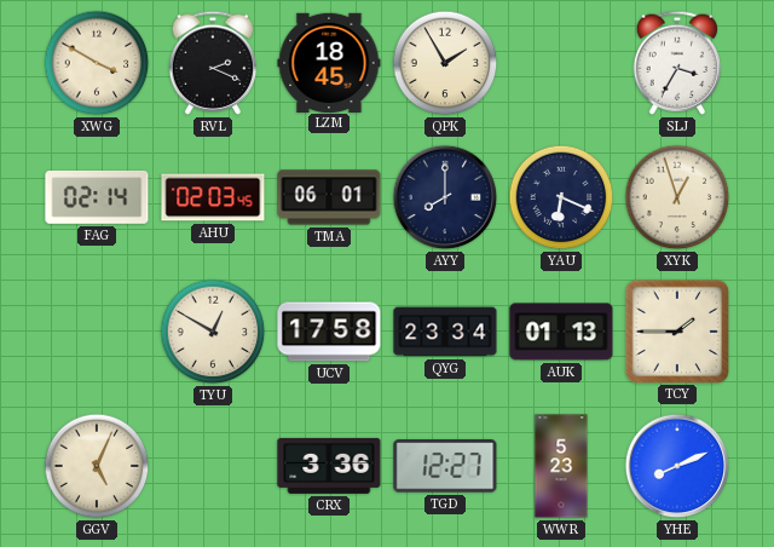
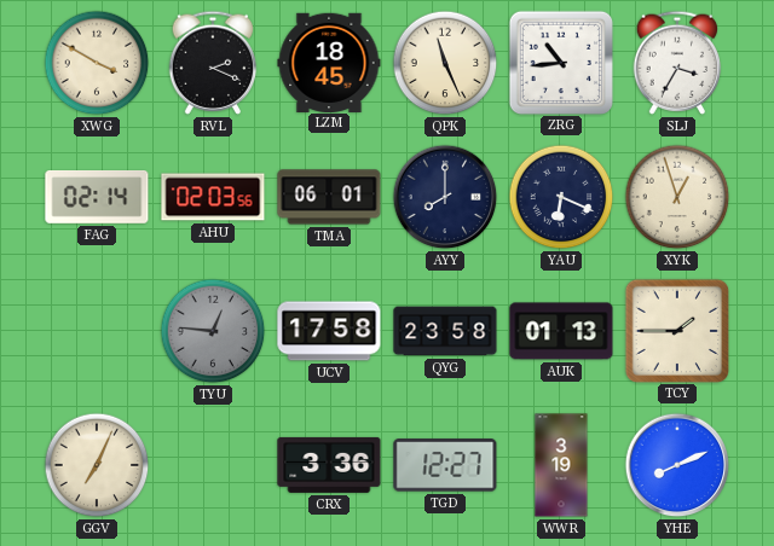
QPK: 1:55 -> 11:26 (445, 63)
ZRG: none -> 10:44 (560, 62)
AHU: 02:03:45 -> 02:03:56 (213, 197)
TYU: 12:50 -> 12:46 (213, 331)
TYU dial: cream -> grey (213, 331)
QYG: 23:34 -> 23:58 (445, 331)
GGV: 5:04 -> 7:04 (97, 465)
WWR: 5:23 -> 3:19 (561, 465)
